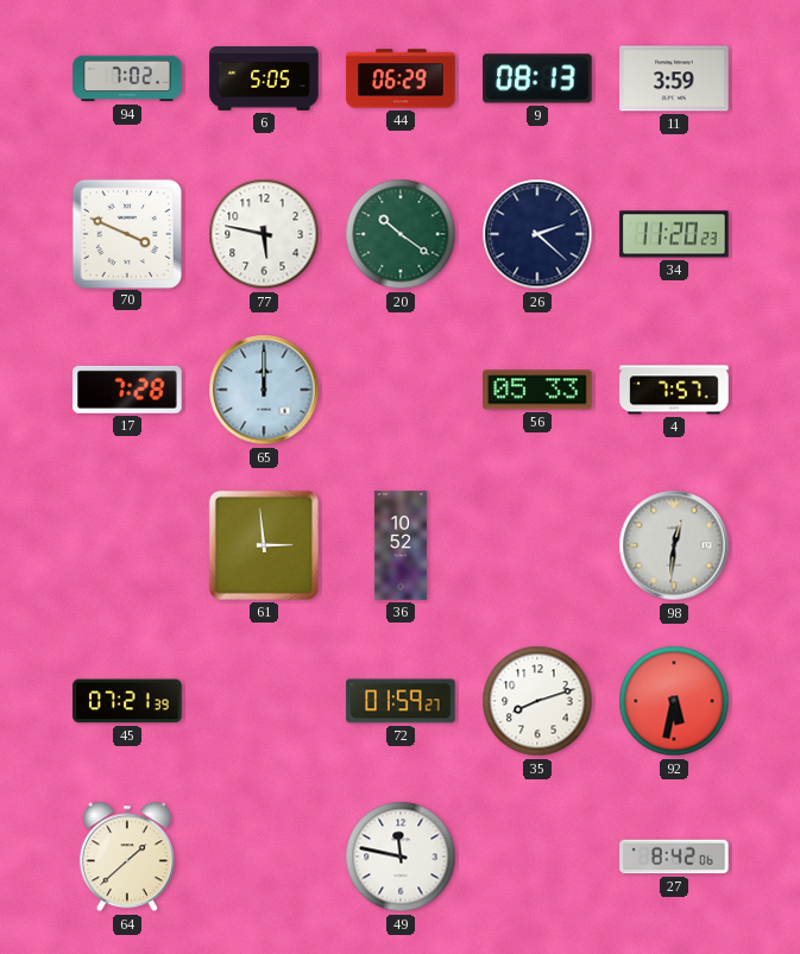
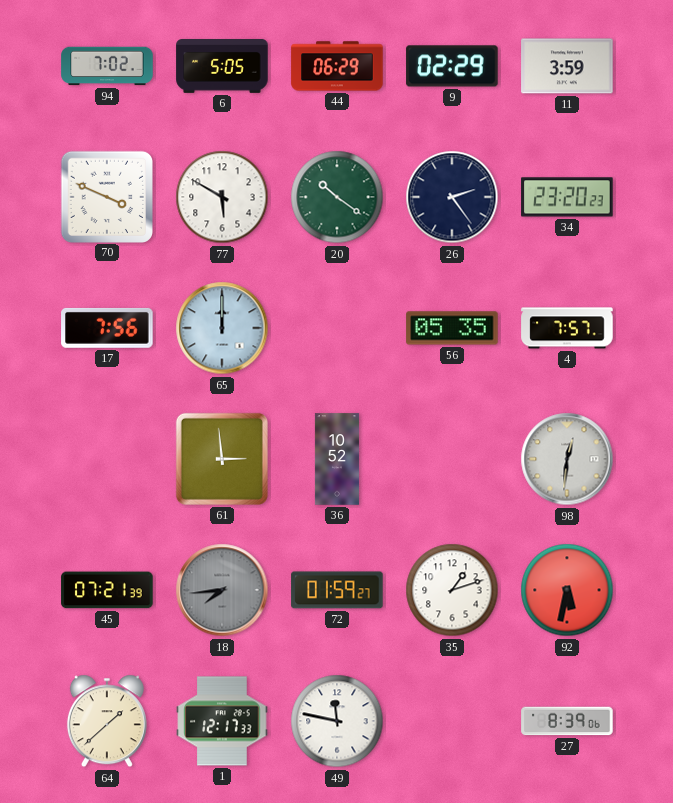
9: 08:13 -> 02:29 (452, 66)
77: 5:47 -> 5:50 (222, 197)
26: 2:22 -> 2:24 (452, 197)
34: 11:20 -> 23:20 (567, 197)
17: 7:28 -> 7:56 (107, 328)
56: 05:33 -> 05:35 (452, 328)
18: none -> 7:44 (222, 590)
35: 8:12 -> 1:12 (452, 590)
1: none -> 12:17 (222, 721)
27: 8:42 -> 8:39 (567, 721)
